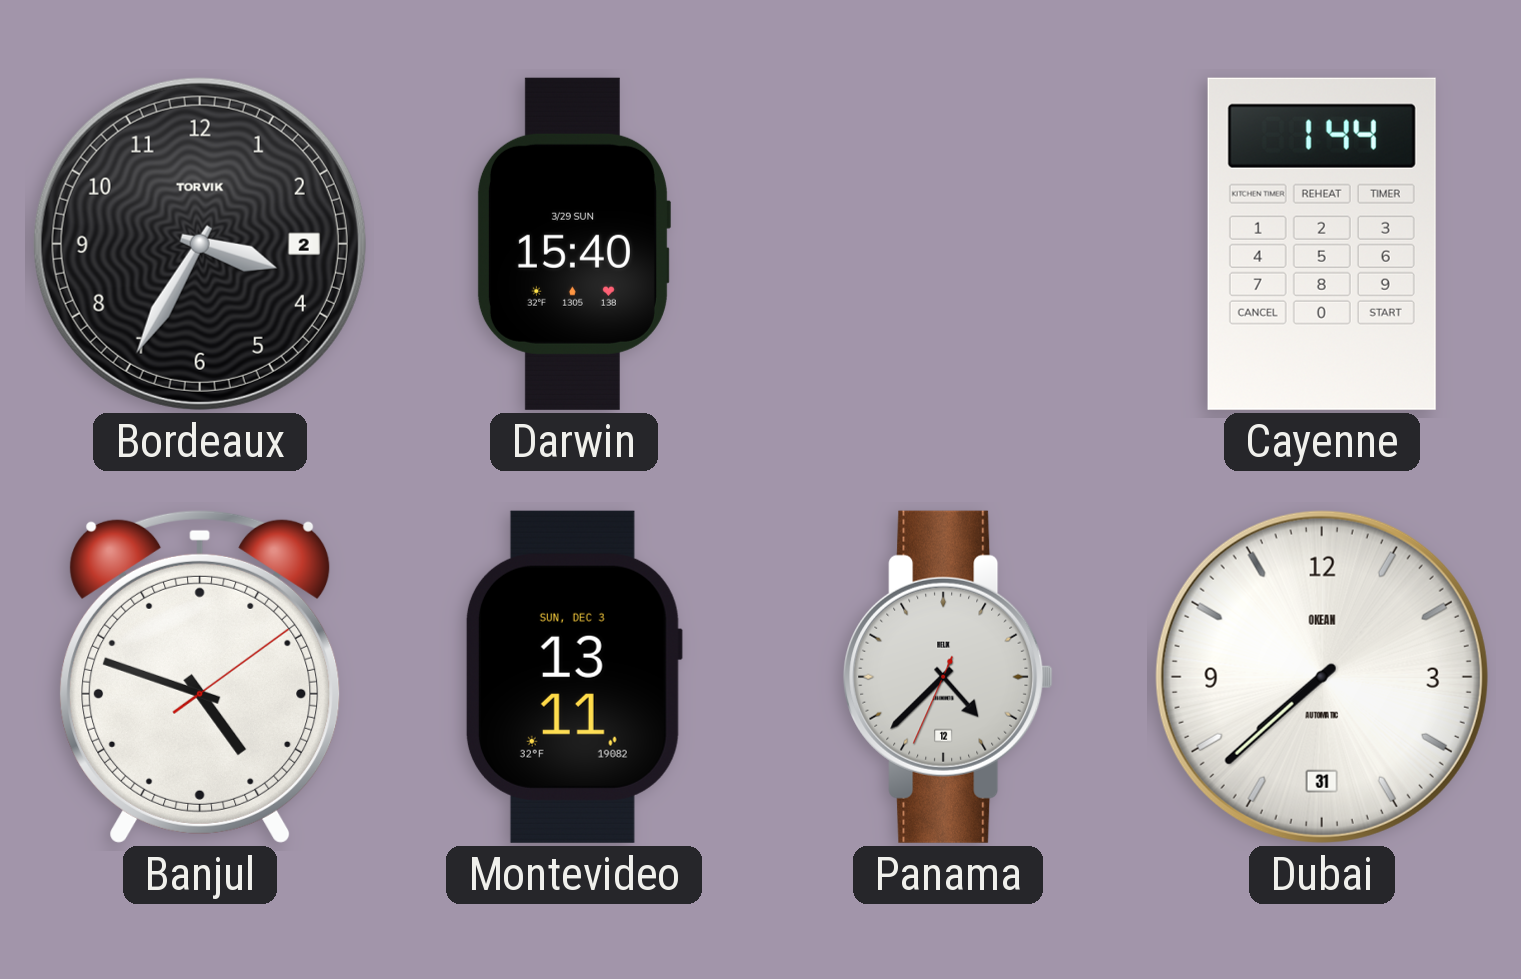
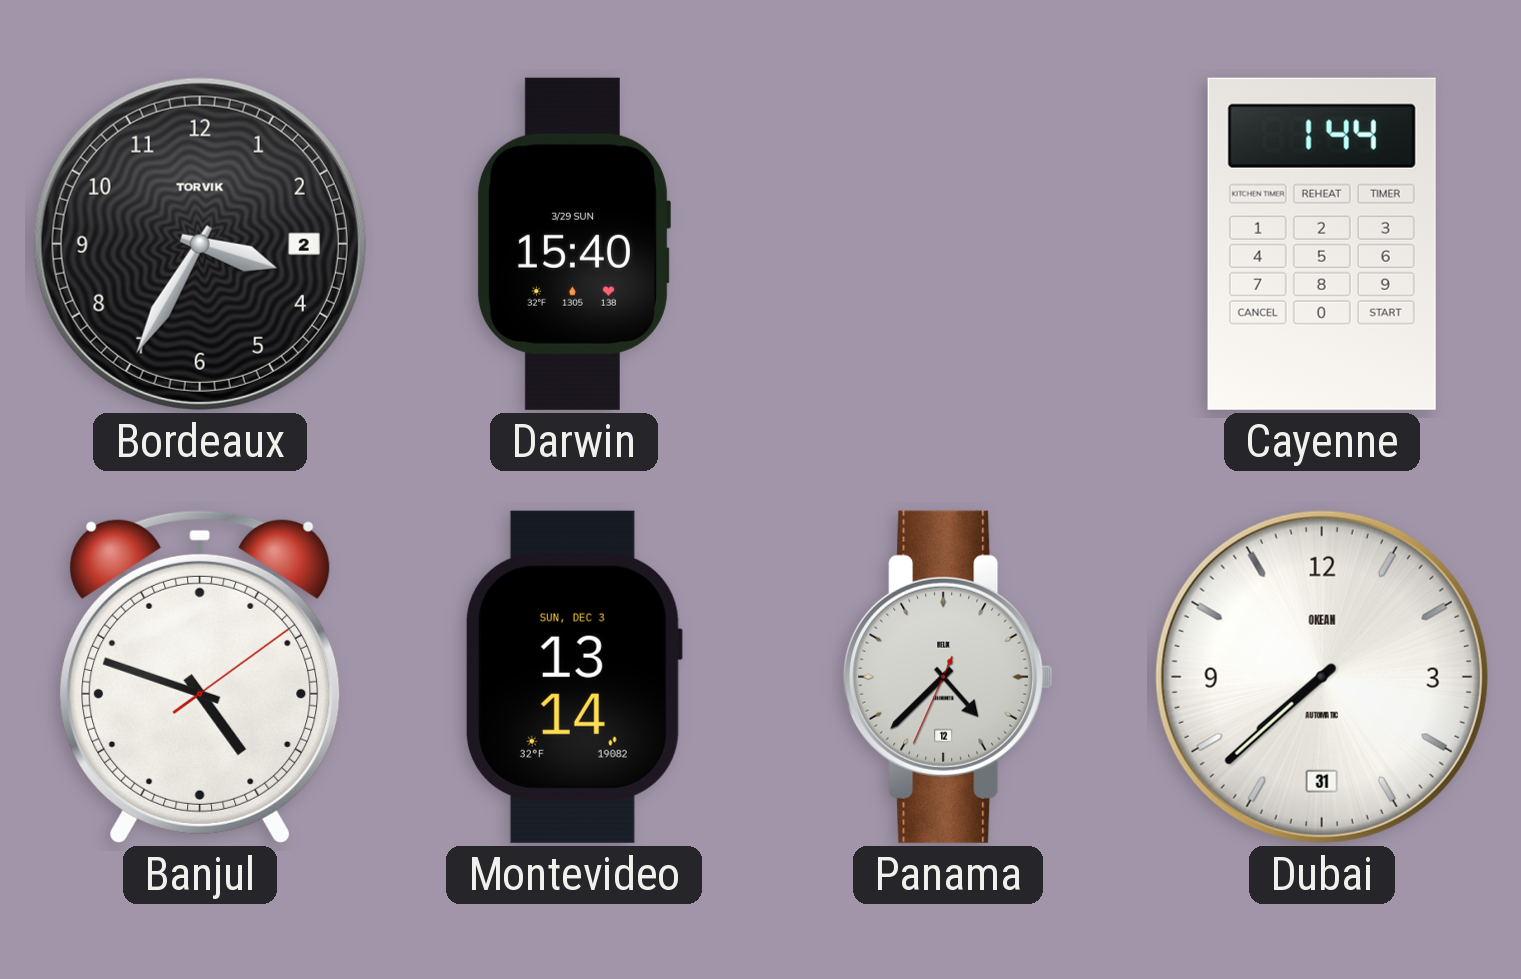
Montevideo: 13:11 -> 13:14 (573, 677)
